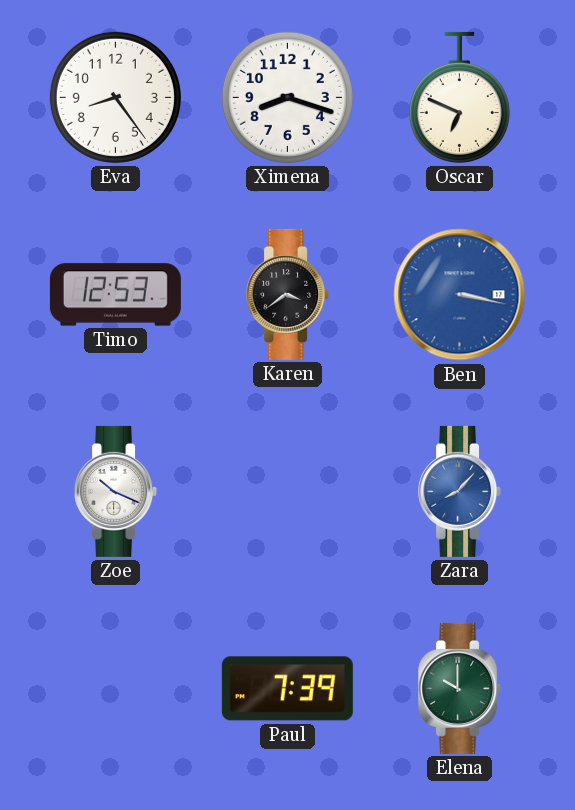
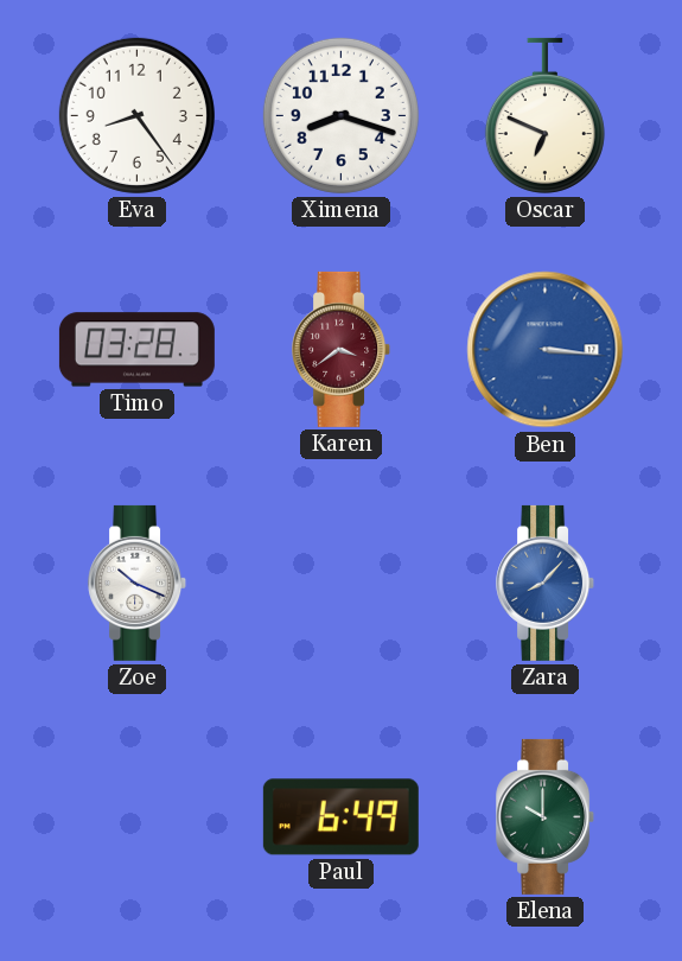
Timo: 12:53 -> 03:28 (136, 350)
Karen dial: black -> burgundy (342, 349)
Ben: 3:17 -> 3:16 (546, 350)
Paul: 7:39 -> 6:49 (340, 817)
